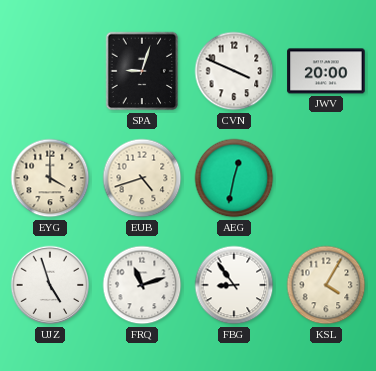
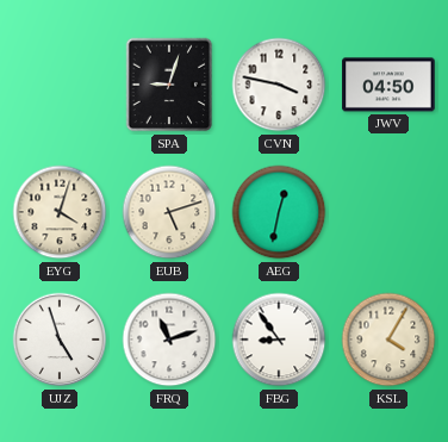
CVN: 3:49 -> 3:47 (279, 85)
JWV: 20:00 -> 04:50 (388, 85)
EYG: 4:00 -> 4:03 (60, 212)
EUB: 4:42 -> 5:12 (169, 212)
